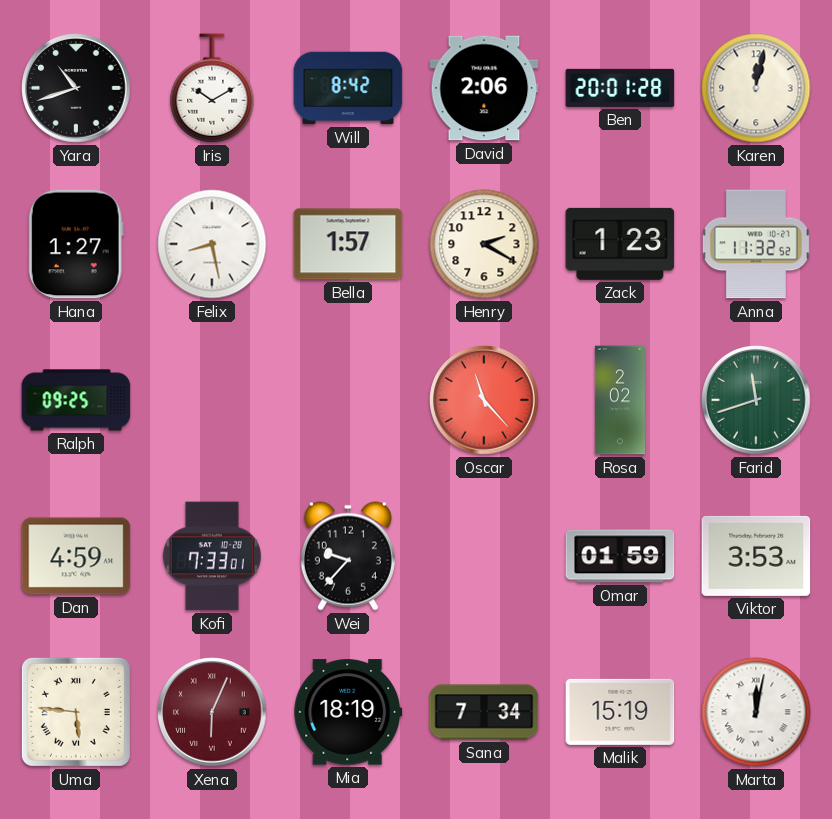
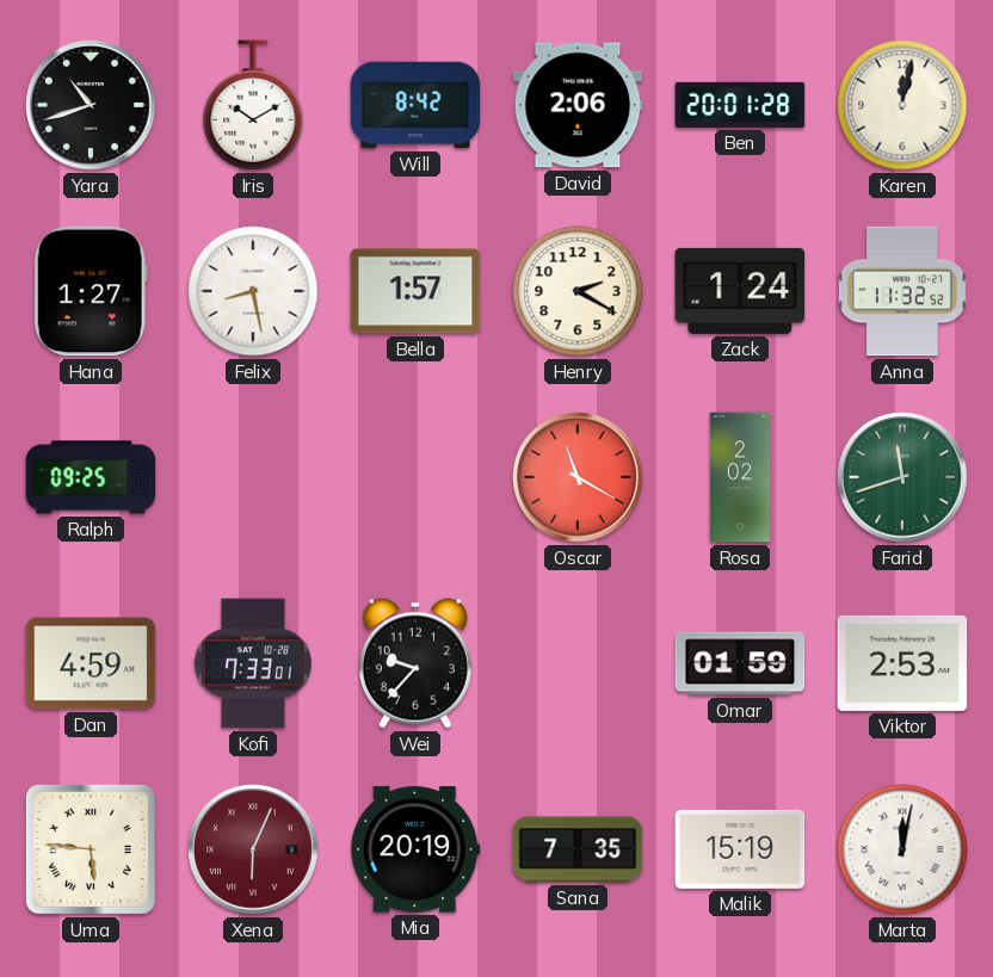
Zack: 1:23 -> 1:24 (740, 291)
Oscar: 11:23 -> 11:20 (578, 477)
Viktor: 3:53 -> 2:53 (902, 663)
Mia: 18:19 -> 20:19 (415, 849)
Sana: 7:34 -> 7:35 (578, 849)
